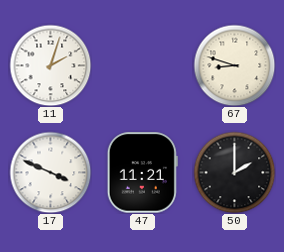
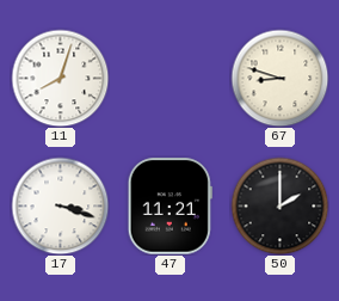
11: 2:03 -> 8:03 (60, 78)
17: 3:49 -> 3:18 (60, 205)
